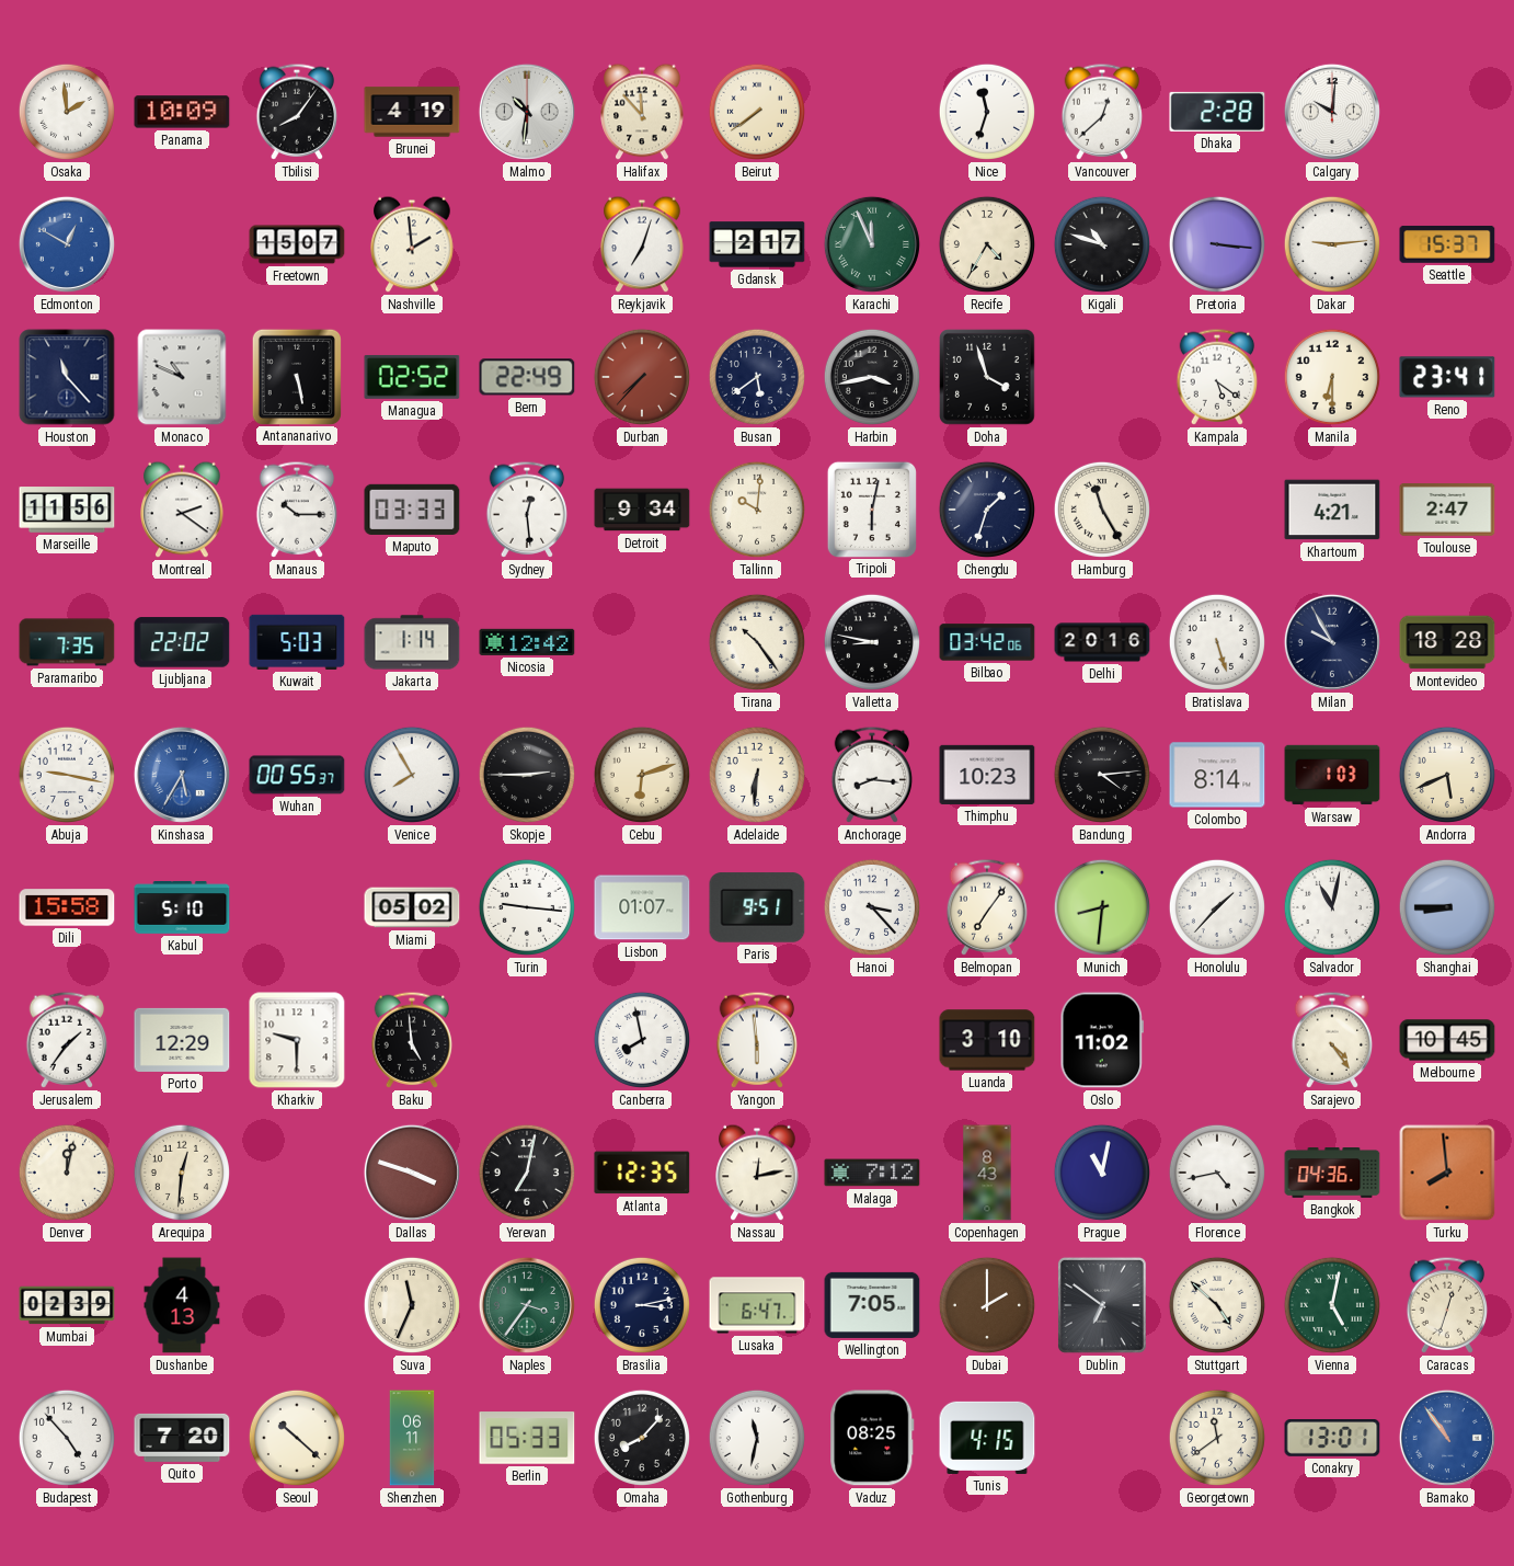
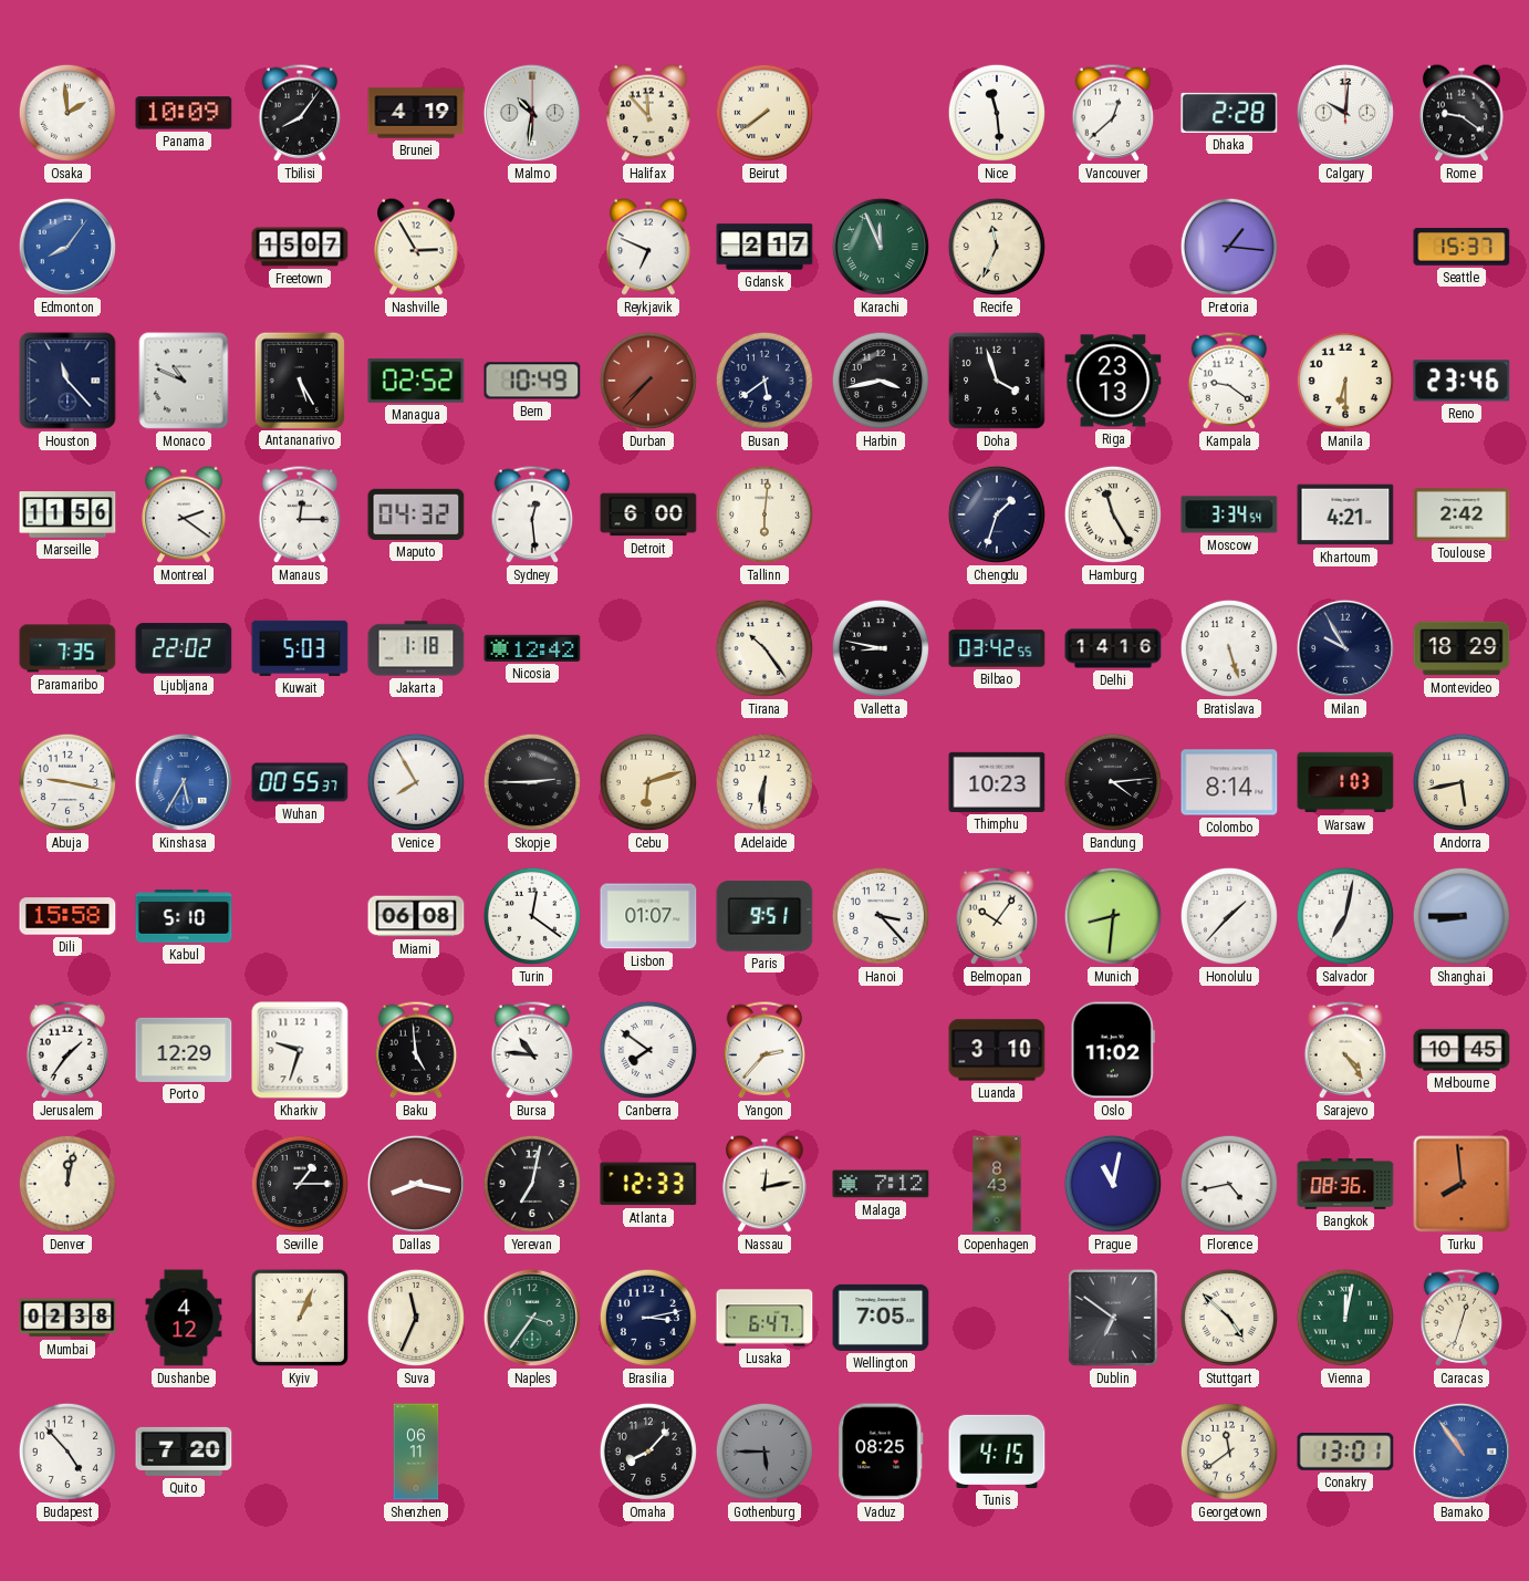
Nice: 11:33 -> 11:29 (997, 113)
Rome: none -> 9:21 (1462, 113)
Edmonton: 12:50 -> 8:06 (67, 247)
Nashville: 1:59 -> 2:55 (416, 247)
Reykjavik: 7:03 -> 6:49 (648, 247)
Recife: 4:35 -> 11:34 (997, 247)
Kigali: 10:48 -> none (1102, 244)
Pretoria: 3:16 -> 1:16 (1229, 247)
Dakar: 9:14 -> none (1332, 244)
Antananarivo: 5:28 -> 5:25 (300, 379)
Bern: 22:49 -> 10:49 (532, 381)
Riga: none -> 23:13 (1113, 381)
Kampala: 5:21 -> 9:21 (1229, 381)
Reno: 23:41 -> 23:46 (1462, 381)
Manaus: 10:15 -> 12:15 (300, 514)
Maputo: 03:33 -> 04:32 (416, 514)
Detroit: 9:34 -> 6:00 (648, 514)
Tallinn: 10:01 -> 6:01 (764, 514)
Tripoli: 6:02 -> none (872, 508)
Moscow: none -> 3:34 (1229, 514)
Toulouse: 2:47 -> 2:42 (1462, 516)
Jakarta: 1:14 -> 1:18 (416, 648)
Bilbao: 03:42:06 -> 03:42:55 (997, 648)
Delhi: 20:16 -> 14:16 (1113, 648)
Montevideo: 18:28 -> 18:29 (1462, 648)
Anchorage: 8:16 -> none (872, 775)
Andorra: 5:41 -> 5:43 (1462, 782)
Miami: 05:02 -> 06:08 (416, 916)
Turin: 9:16 -> 12:21 (532, 916)
Belmopan: 7:06 -> 10:06 (997, 916)
Salvador: 11:02 -> 7:02 (1345, 916)
Kharkiv: 9:30 -> 9:33 (300, 1050)
Bursa: none -> 10:46 (532, 1050)
Canberra: 7:58 -> 7:51 (648, 1050)
Yangon: 5:59 -> 2:37 (764, 1050)
Arequipa: 12:31 -> none (182, 1173)
Seville: none -> 1:15 (300, 1184)
Dallas: 3:48 -> 8:17 (416, 1184)
Atlanta: 12:35 -> 12:33 (648, 1184)
Bangkok: 04:36 -> 08:36 (1345, 1185)
Mumbai: 02:39 -> 02:38 (67, 1318)
Dushanbe: 4:13 -> 4:12 (184, 1318)
Kyiv: none -> 1:04 (300, 1318)
Dubai: 2:00 -> none (987, 1305)
Vienna: 5:02 -> 12:02 (1345, 1318)
Seoul: 10:22 -> none (297, 1438)
Berlin: 05:33 -> none (527, 1438)
Gothenburg: 11:32 -> 5:45 (764, 1452)
Gothenburg dial: white -> grey (764, 1452)
